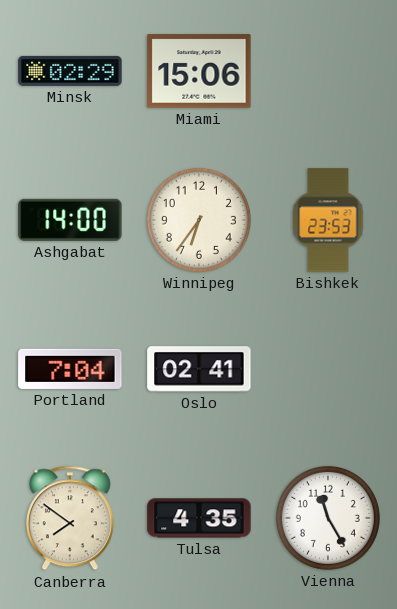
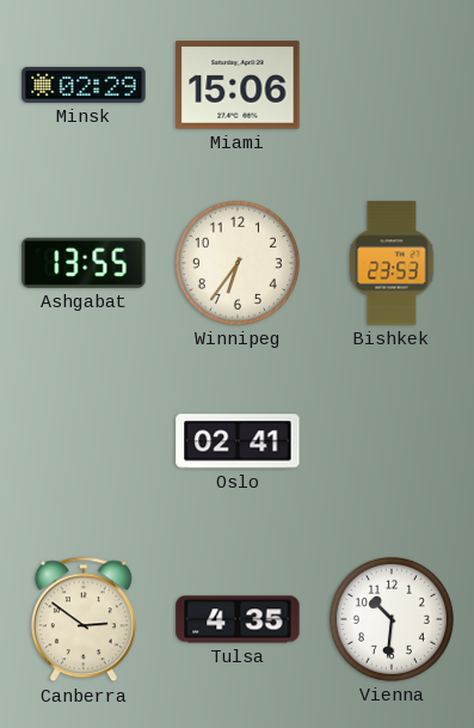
Ashgabat: 14:00 -> 13:55 (84, 263)
Portland: 7:04 -> none (70, 369)
Canberra: 7:51 -> 2:51 (84, 619)
Vienna: 11:25 -> 10:31 (392, 619)
